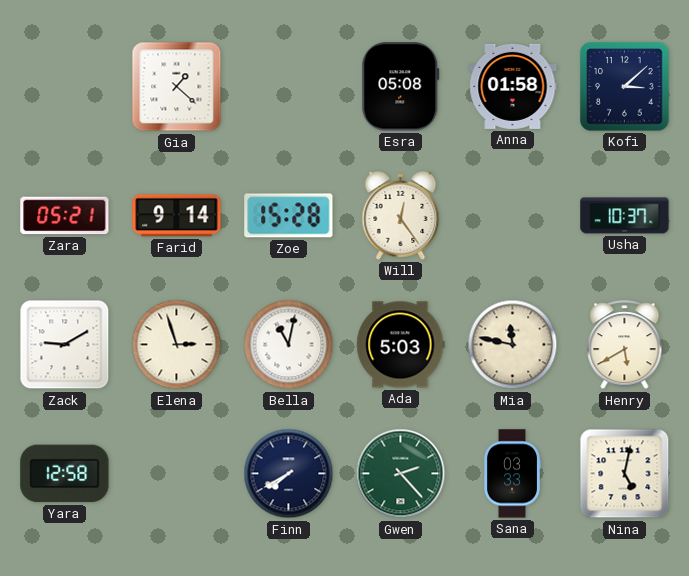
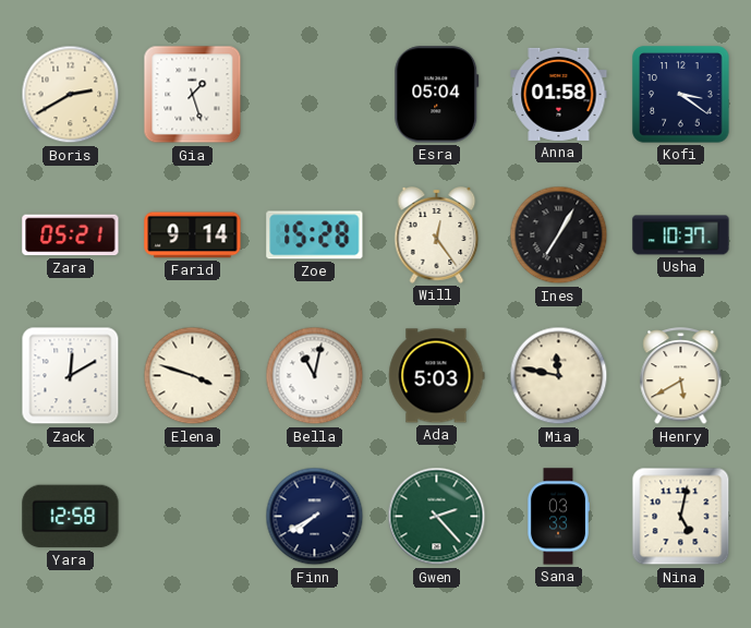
Boris: none -> 2:40 (71, 95)
Gia: 1:22 -> 1:27 (193, 95)
Esra: 05:08 -> 05:04 (437, 95)
Kofi: 3:08 -> 3:21 (681, 95)
Ines: none -> 7:05 (559, 235)
Zack: 9:10 -> 12:10 (71, 376)
Elena: 2:57 -> 3:48 (193, 376)
